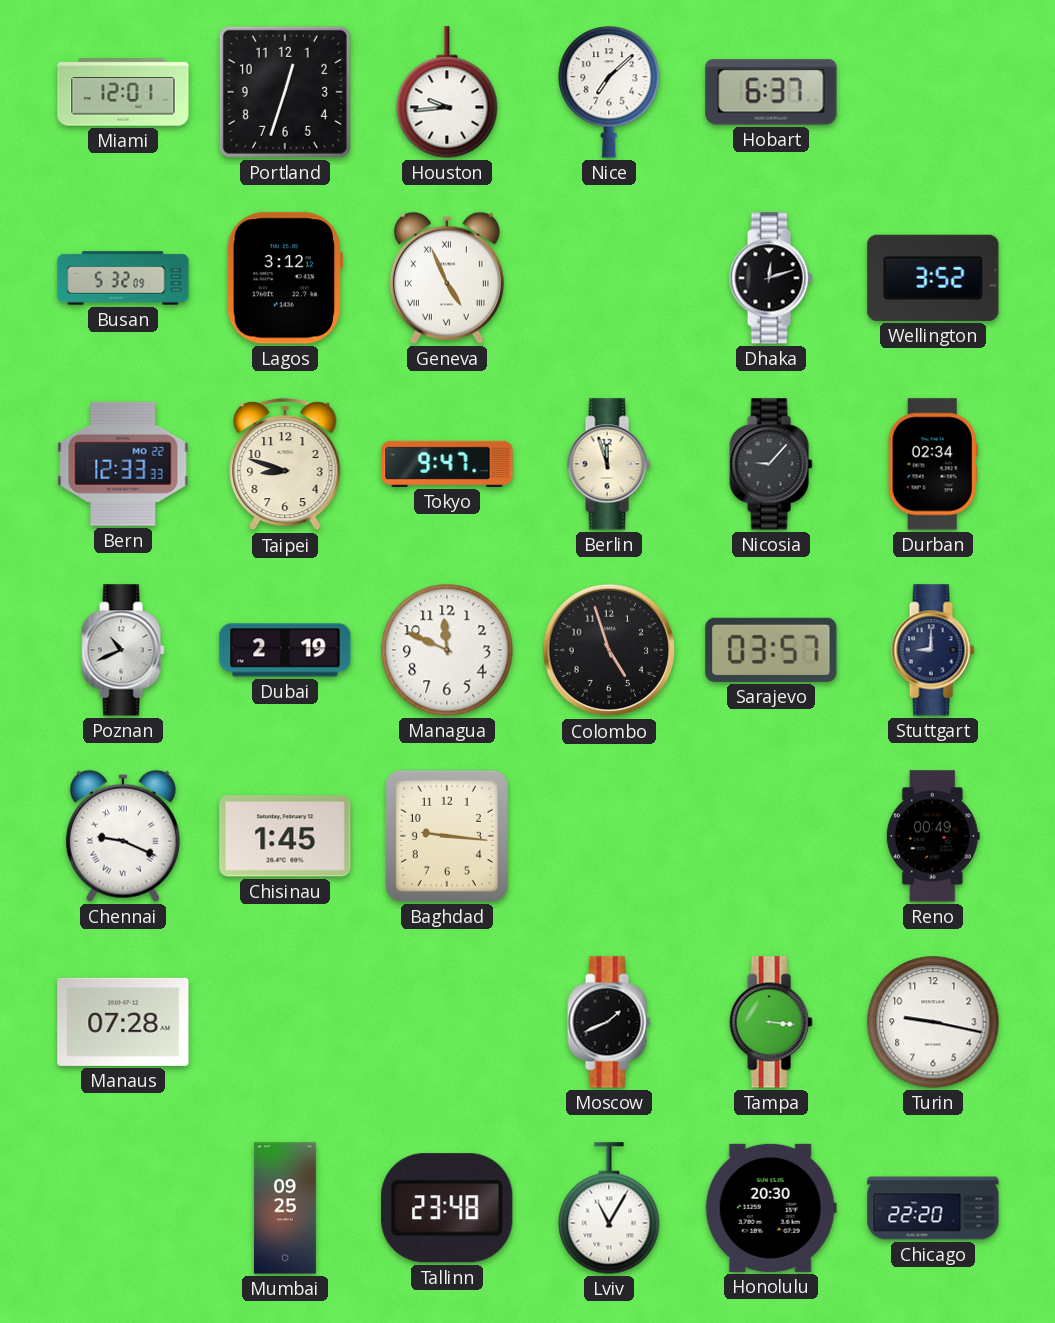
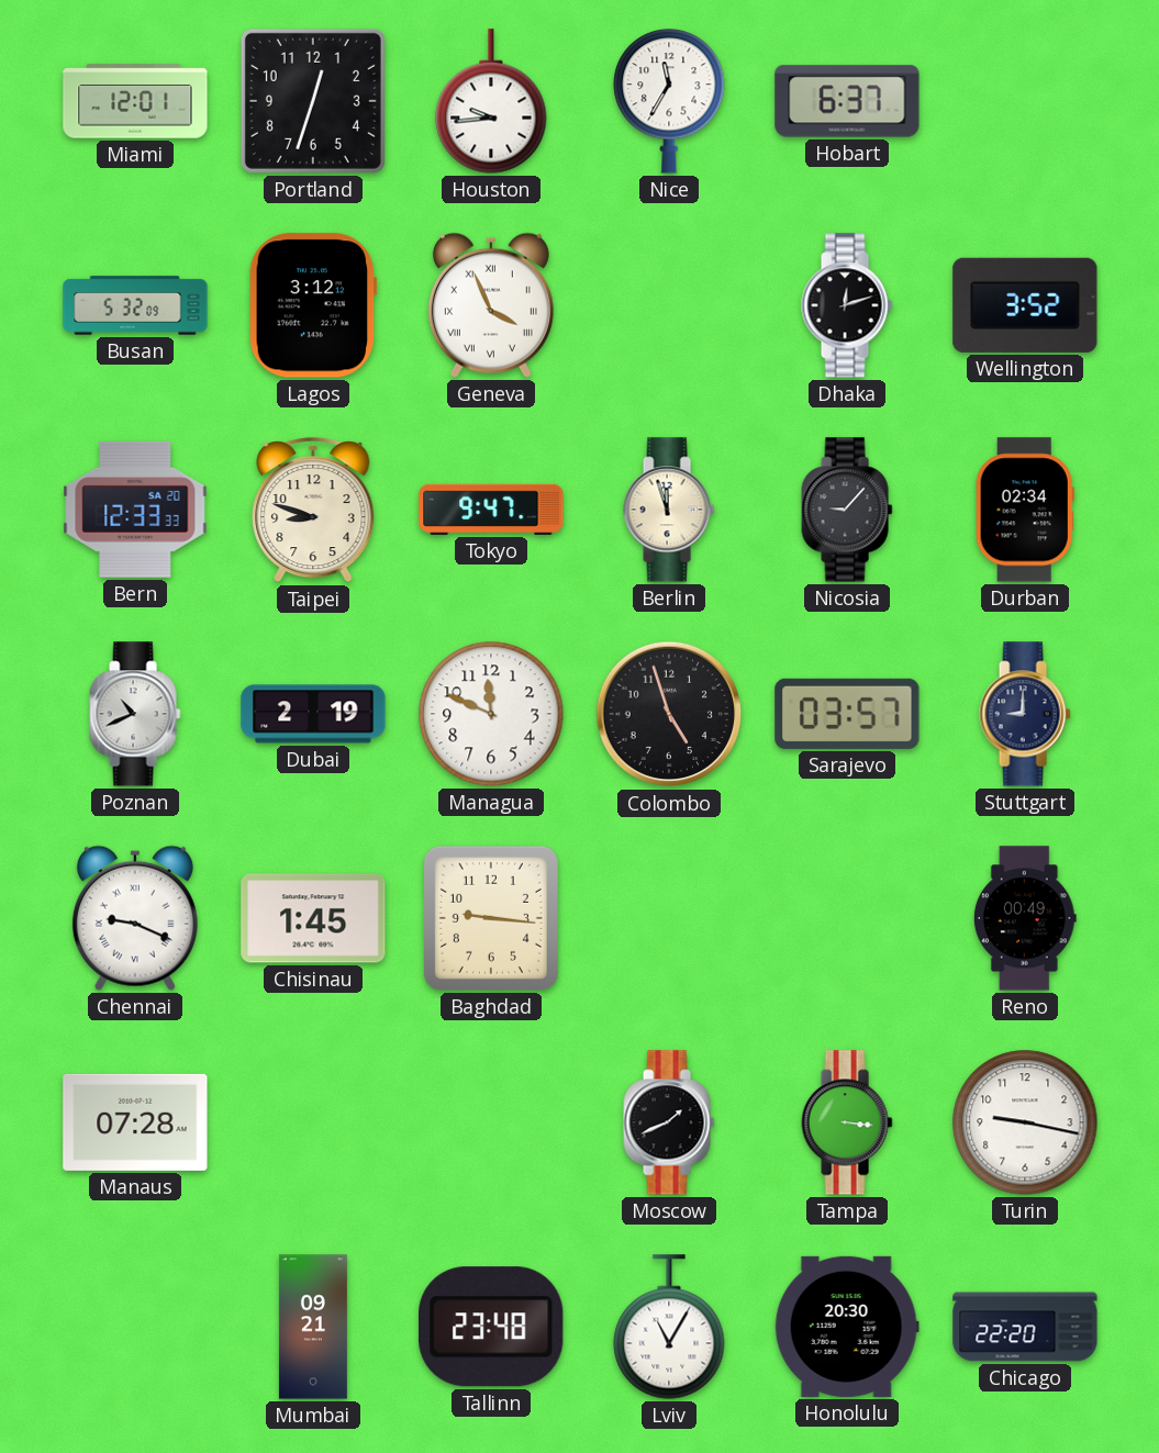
Nice: 7:08 -> 11:35 (669, 101)
Geneva: 4:56 -> 3:56 (491, 305)
Bern date: MO 22 -> SA 20 (135, 510)
Mumbai: 09:25 -> 09:21 (313, 1327)
